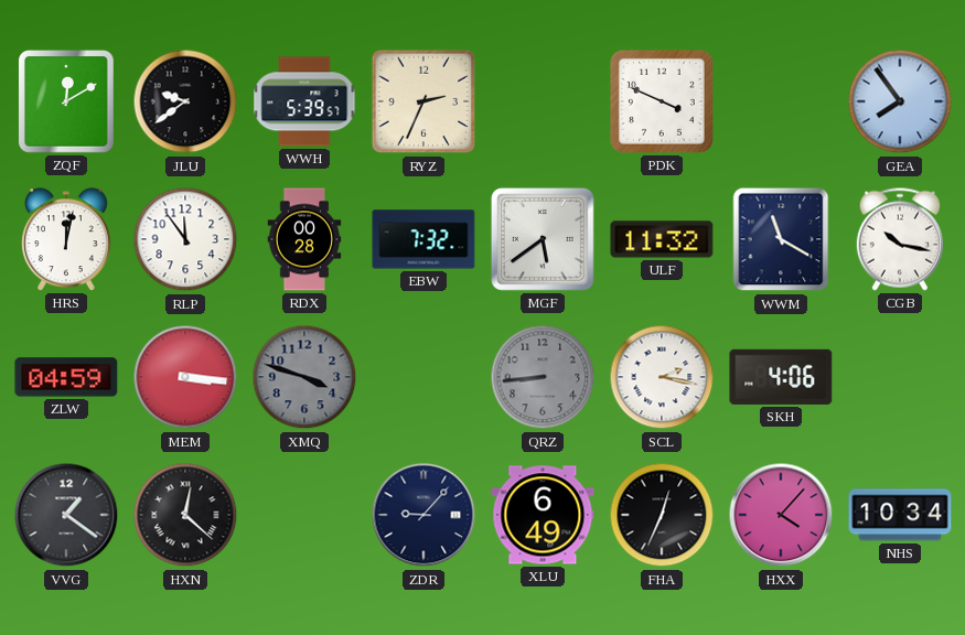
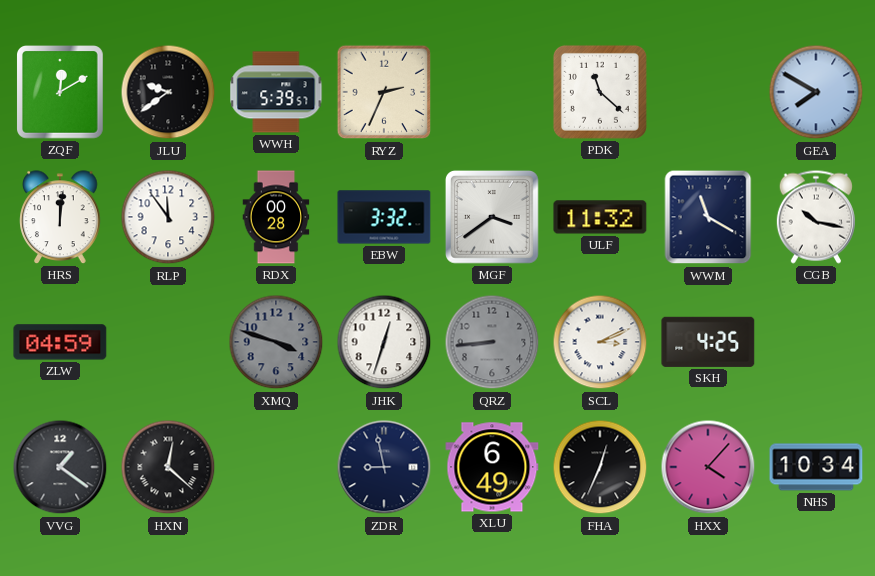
PDK: 3:49 -> 11:22 (600, 92)
GEA: 7:54 -> 7:50 (816, 92)
HRS: 12:02 -> 12:01 (60, 217)
EBW: 7:32 -> 3:32 (384, 217)
MGF: 5:39 -> 3:39 (492, 217)
MEM: 3:16 -> none (185, 377)
JHK: none -> 12:33 (384, 342)
SCL: 2:17 -> 3:11 (600, 342)
SKH: 4:06 -> 4:25 (708, 342)
ZDR: 9:07 -> 8:58 (384, 467)
